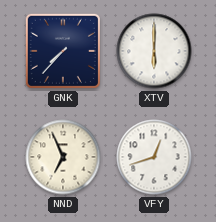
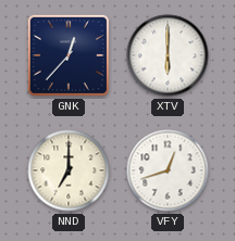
GNK: 7:37 -> 12:37 (69, 55)
NND: 6:56 -> 7:00 (69, 170)
